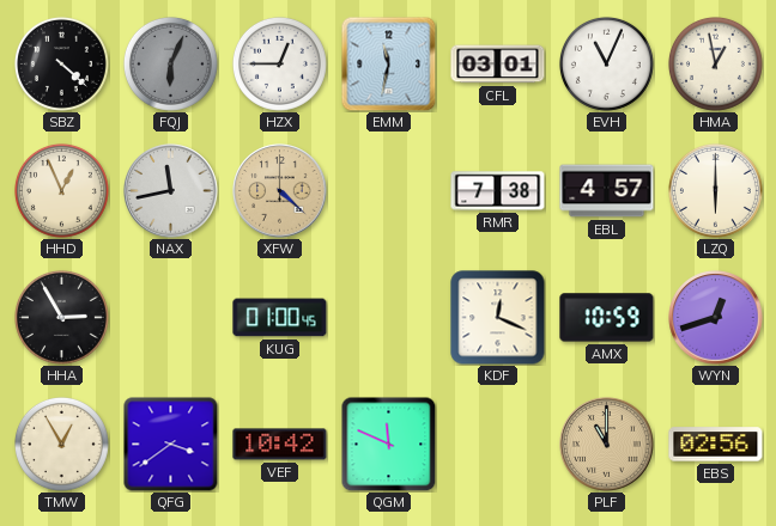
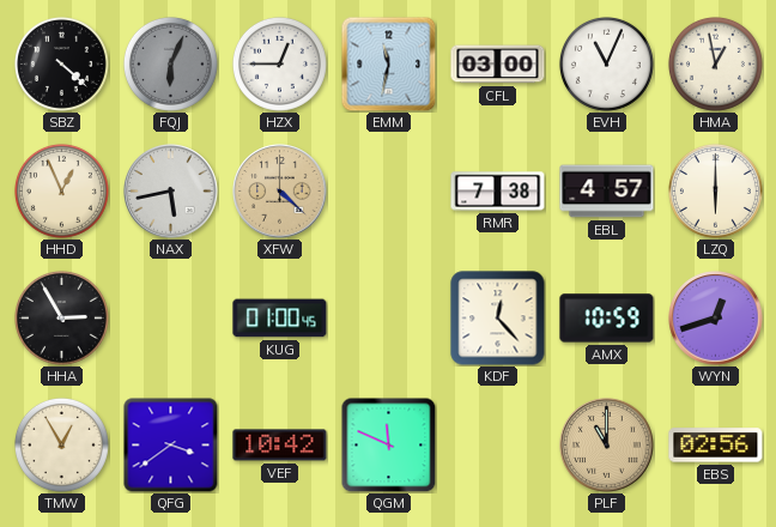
CFL: 03:01 -> 03:00 (498, 65)
NAX: 11:43 -> 5:43 (171, 192)
KDF: 12:19 -> 12:23 (498, 319)
